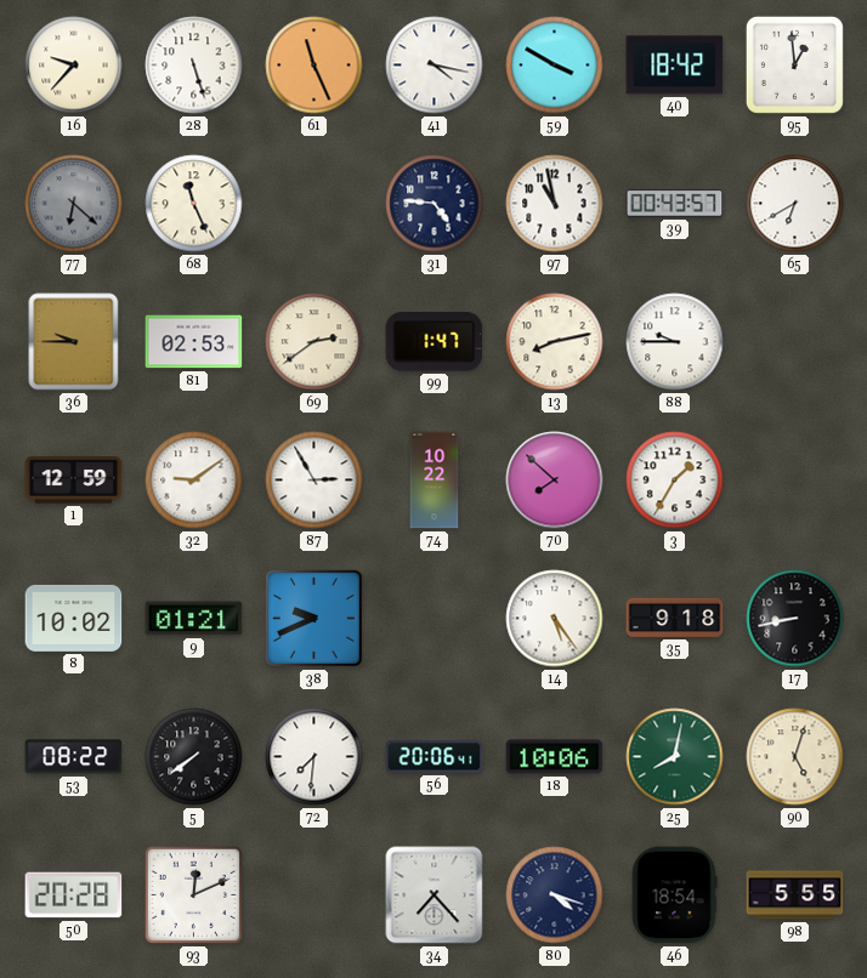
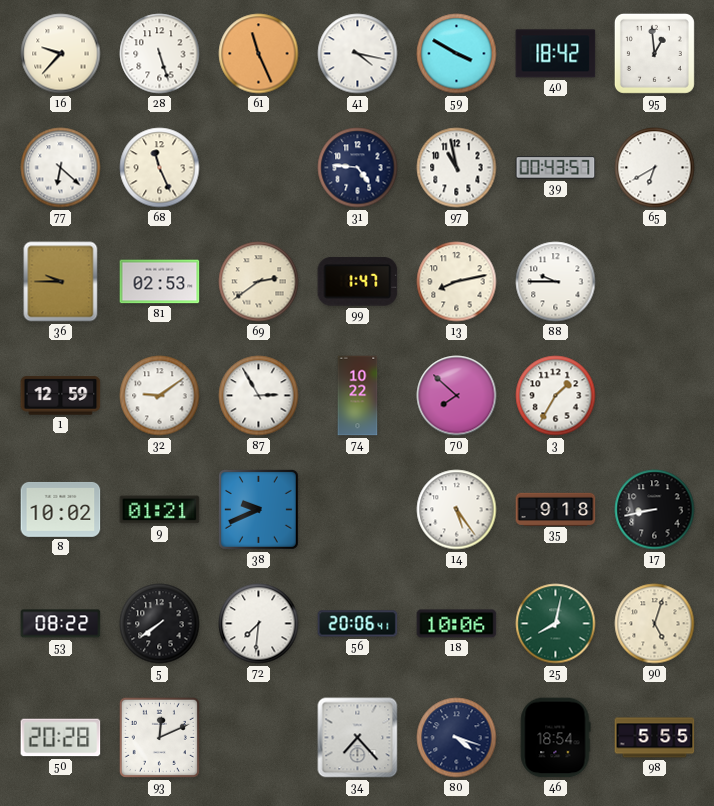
77 dial: grey -> white (61, 168)
